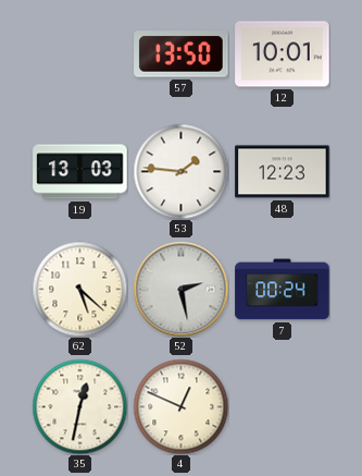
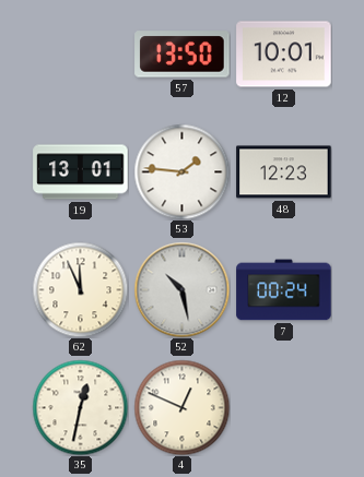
19: 13:03 -> 13:01 (81, 172)
62: 5:22 -> 11:56 (80, 289)
52: 2:28 -> 10:28 (181, 289)
